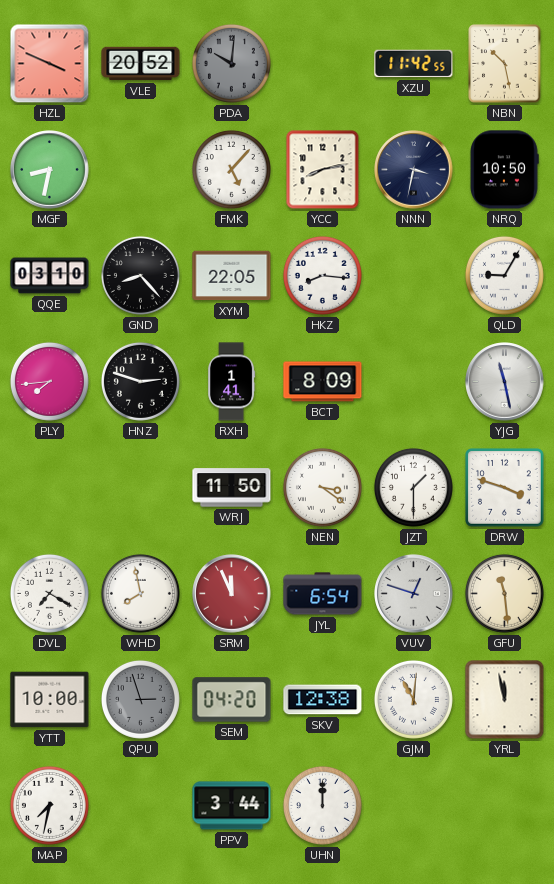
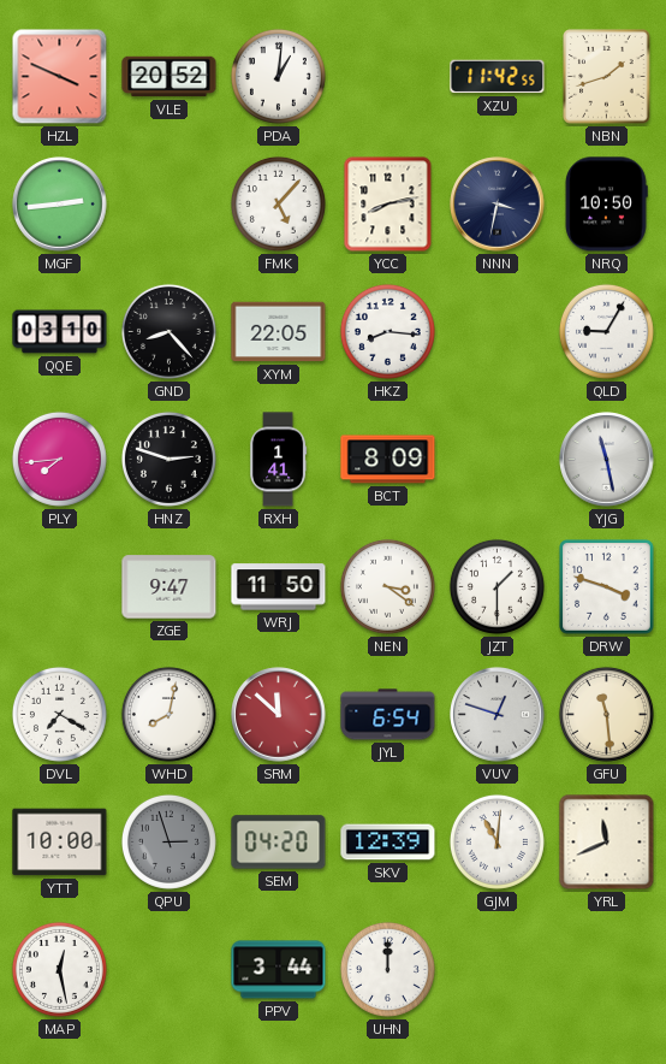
PDA: 10:01 -> 1:01 (278, 76)
PDA dial: grey -> white (278, 76)
NBN: 10:28 -> 1:42 (607, 77)
MGF: 8:32 -> 2:44 (60, 205)
ZGE: none -> 9:47 (170, 587)
WHD: 7:58 -> 8:02 (168, 714)
SRM: 11:56 -> 11:52 (279, 715)
SKV: 12:38 -> 12:39 (388, 843)
YRL: 11:58 -> 11:41 (607, 843)
MAP: 7:32 -> 12:28 (59, 969)
